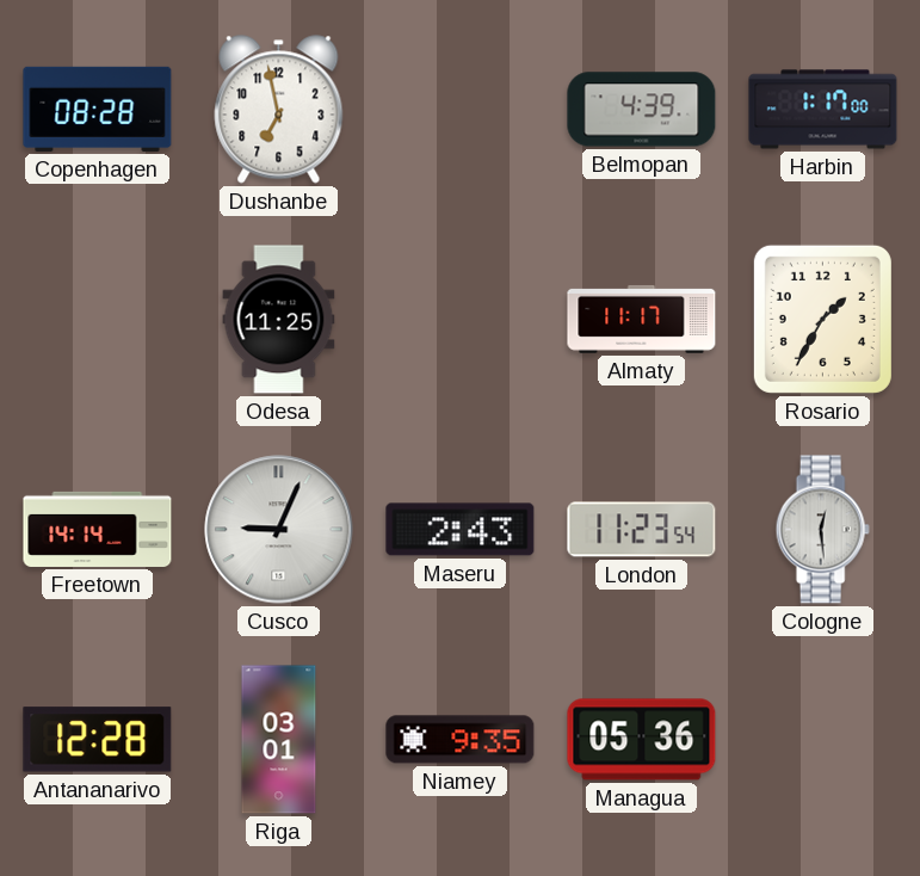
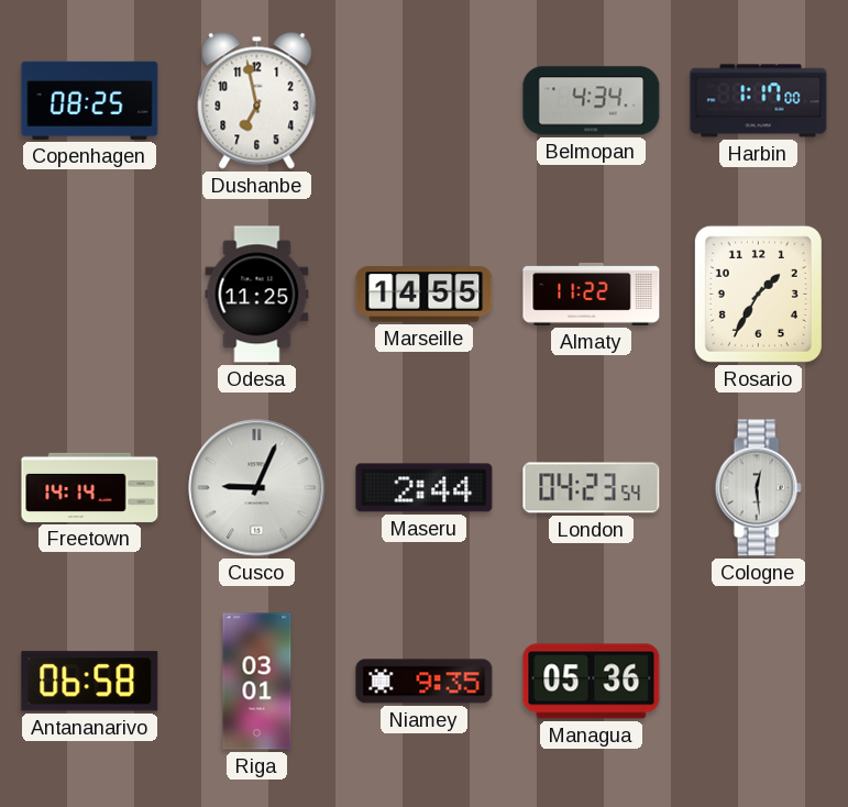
Copenhagen: 08:28 -> 08:25 (90, 100)
Belmopan: 4:39 -> 4:34 (592, 101)
Marseille: none -> 14:55 (425, 295)
Almaty: 11:17 -> 11:22 (592, 294)
Maseru: 2:43 -> 2:44 (425, 488)
London: 11:23 -> 04:23 (592, 488)
Antananarivo: 12:28 -> 06:58 (90, 682)
